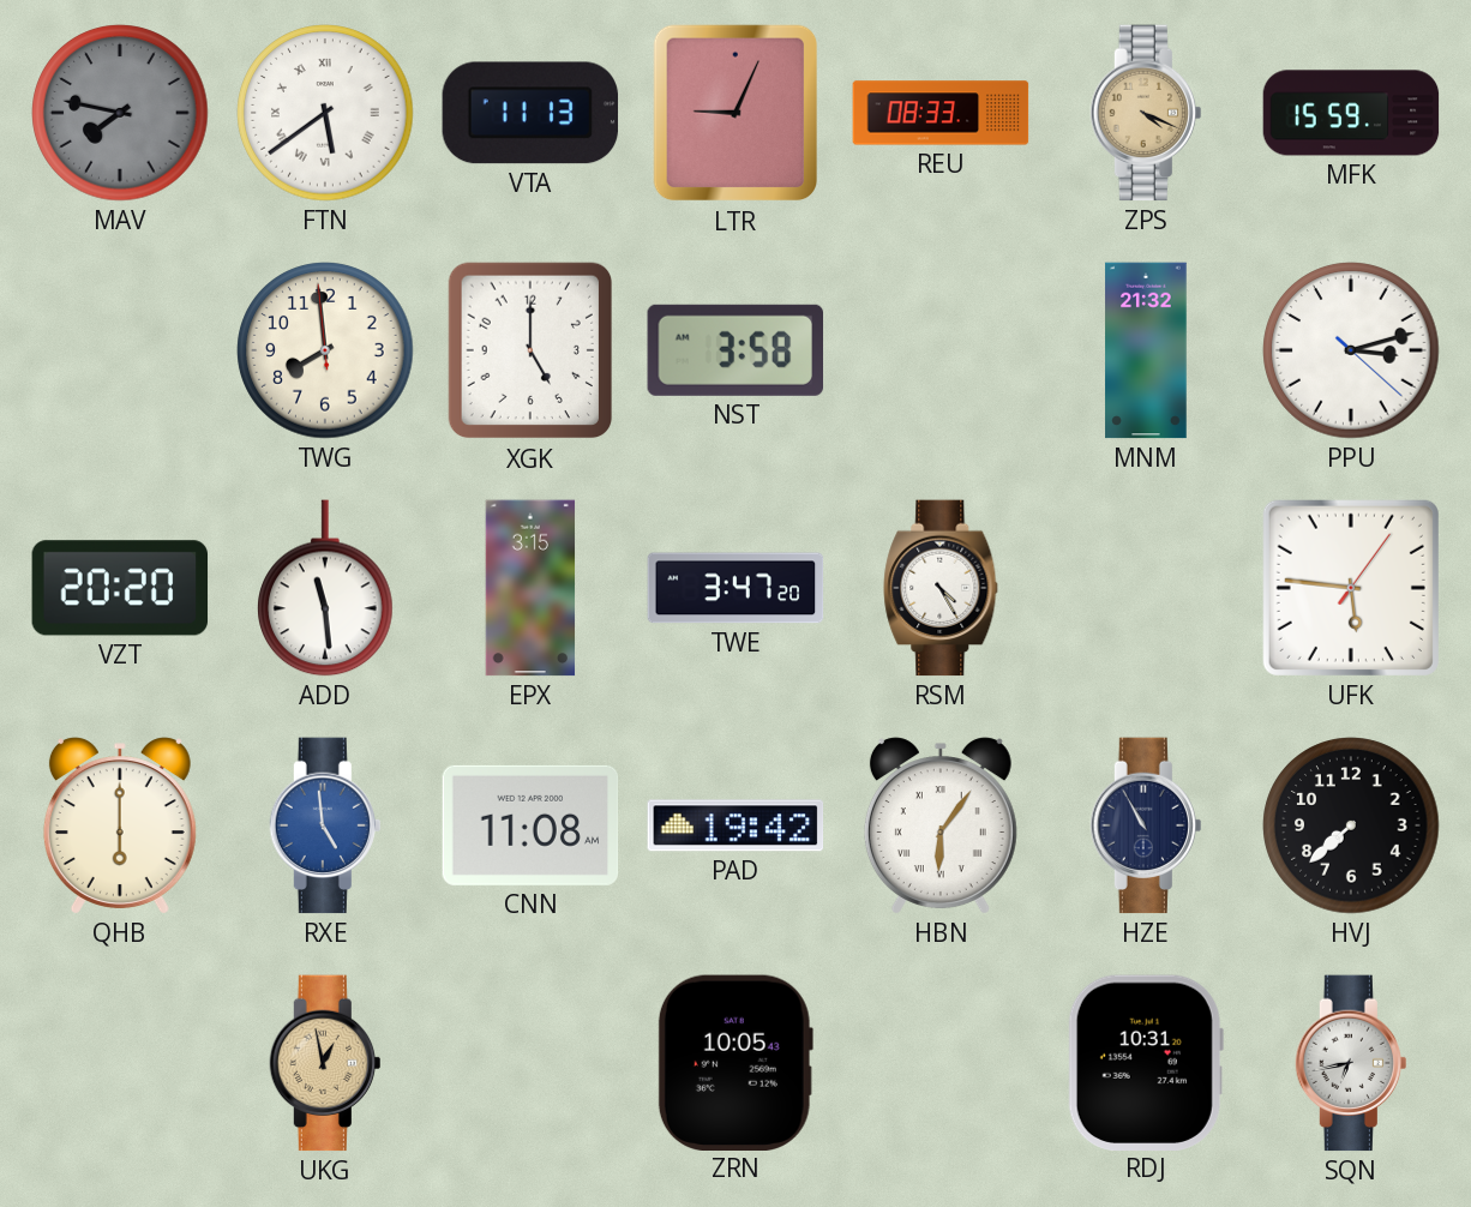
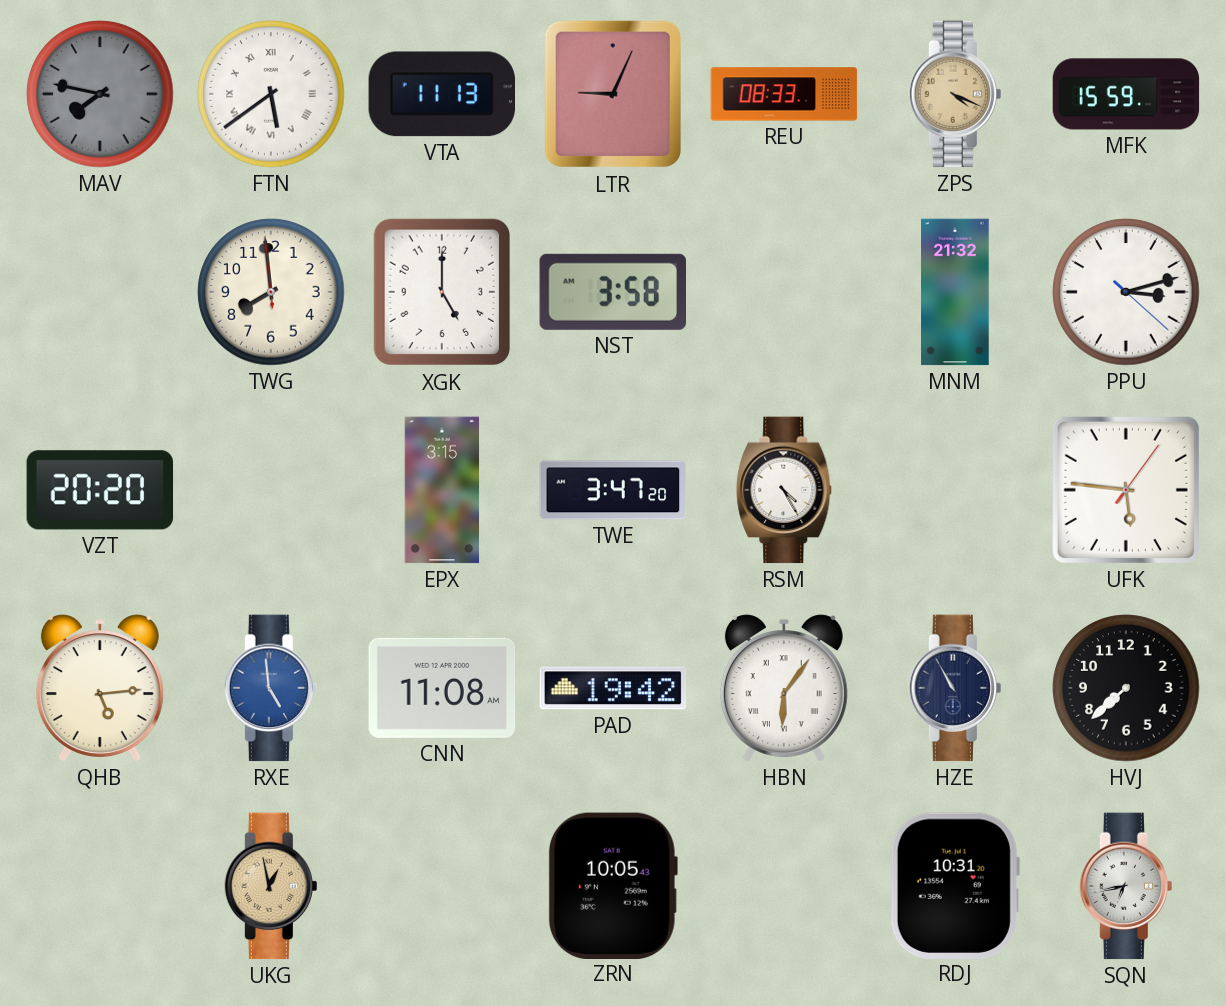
ADD: 11:29 -> none (325, 588)
QHB: 6:00 -> 5:14 (100, 688)
